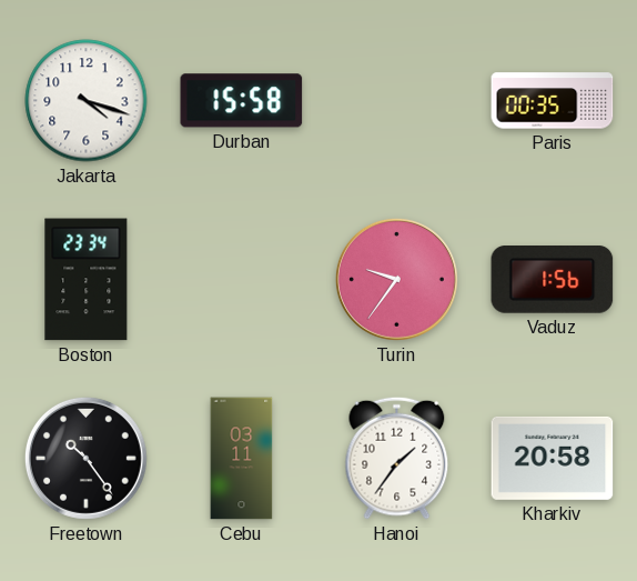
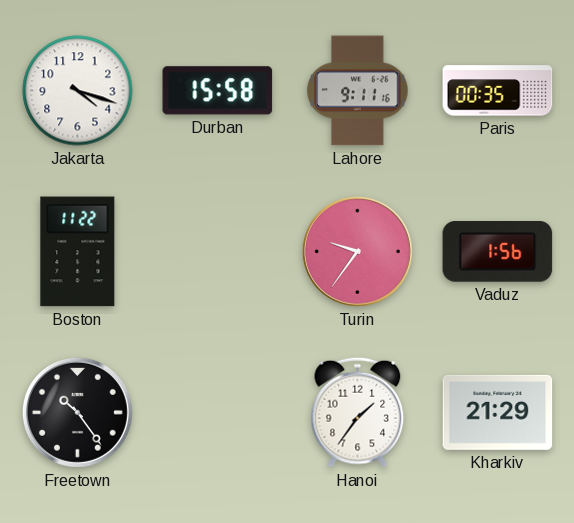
Lahore: none -> 9:11 (358, 91)
Boston: 23:34 -> 11:22 (78, 252)
Cebu: 03:11 -> none (242, 459)
Kharkiv: 20:58 -> 21:29 (498, 412)
